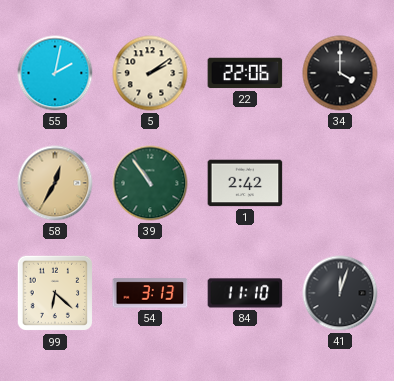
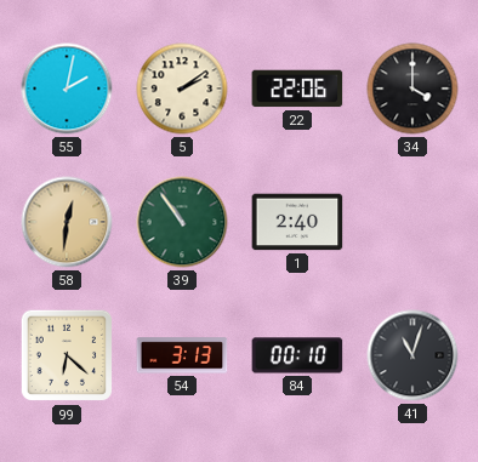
58: 12:35 -> 12:31 (67, 222)
1: 2:42 -> 2:40 (297, 222)
84: 11:10 -> 00:10 (297, 355)
41: 12:03 -> 11:03 (412, 355)
